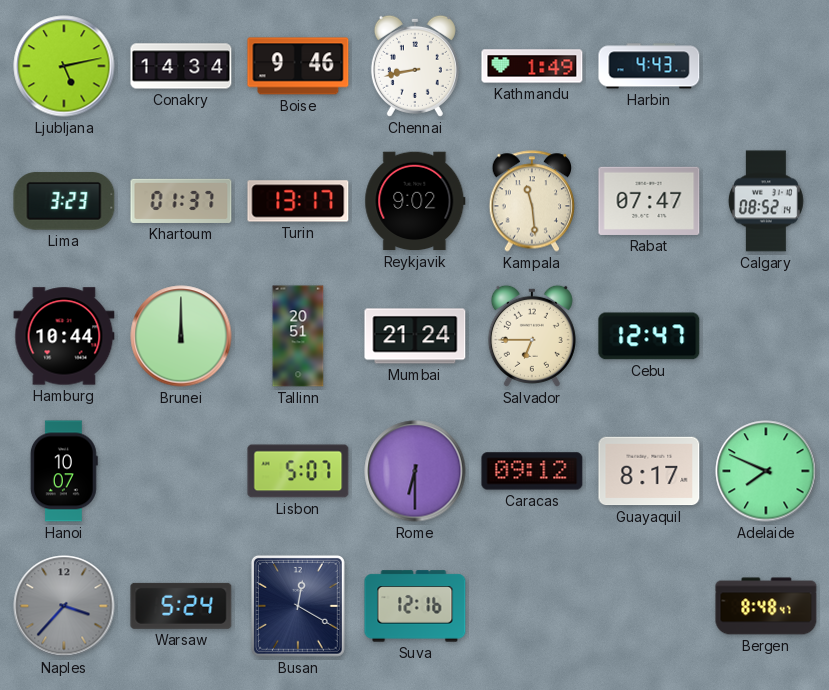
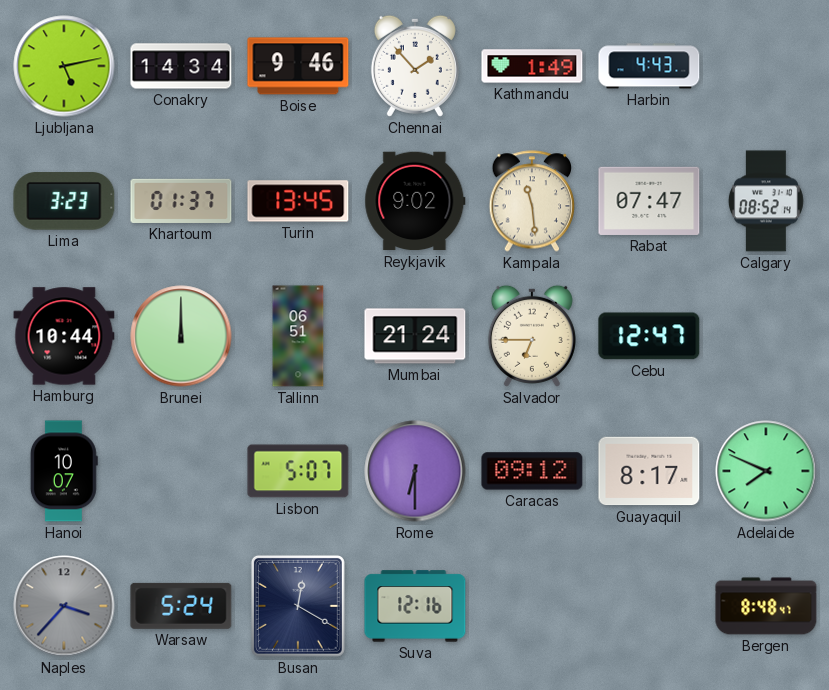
Chennai: 8:43 -> 1:53 (415, 66)
Turin: 13:17 -> 13:45 (298, 201)
Tallinn: 20:51 -> 06:51 (298, 336)
